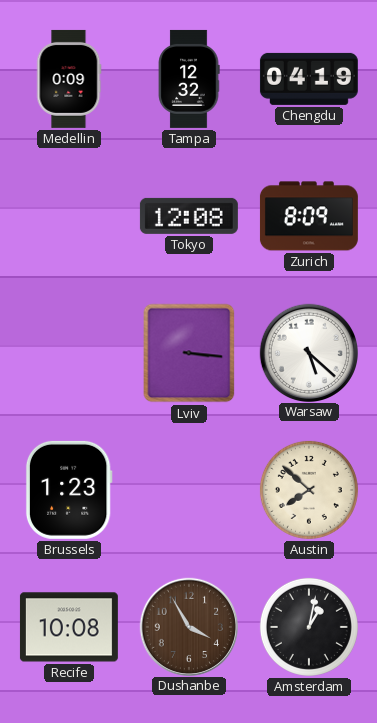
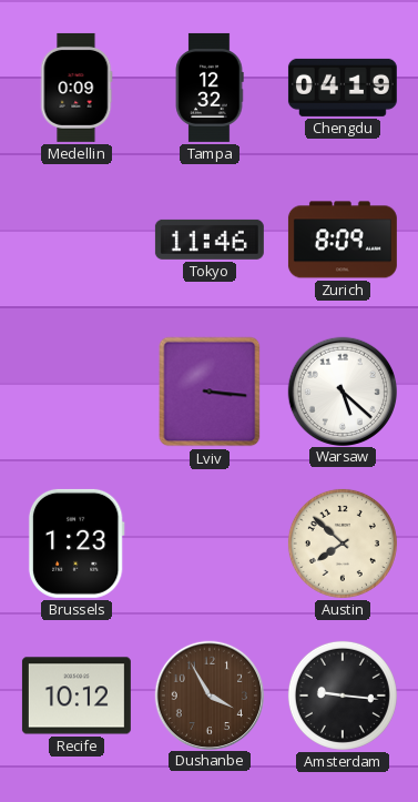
Tokyo: 12:08 -> 11:46 (210, 240)
Recife: 10:08 -> 10:12 (77, 696)
Amsterdam: 1:02 -> 9:16 (343, 696)
